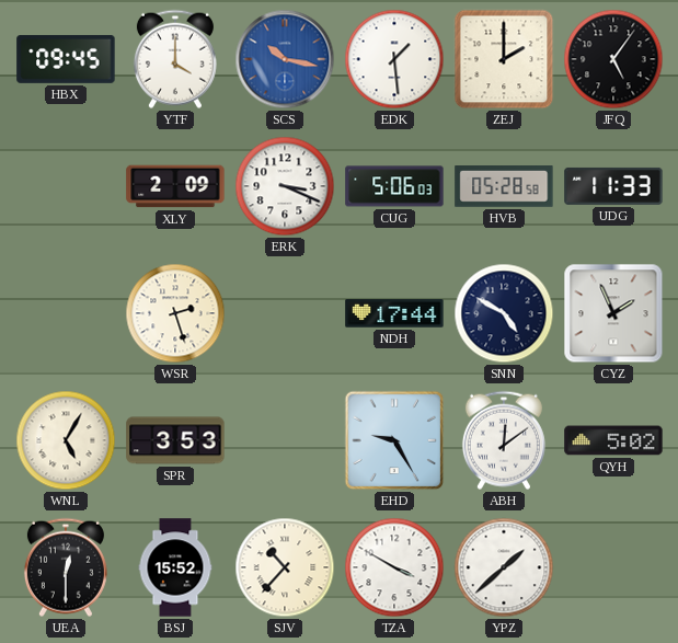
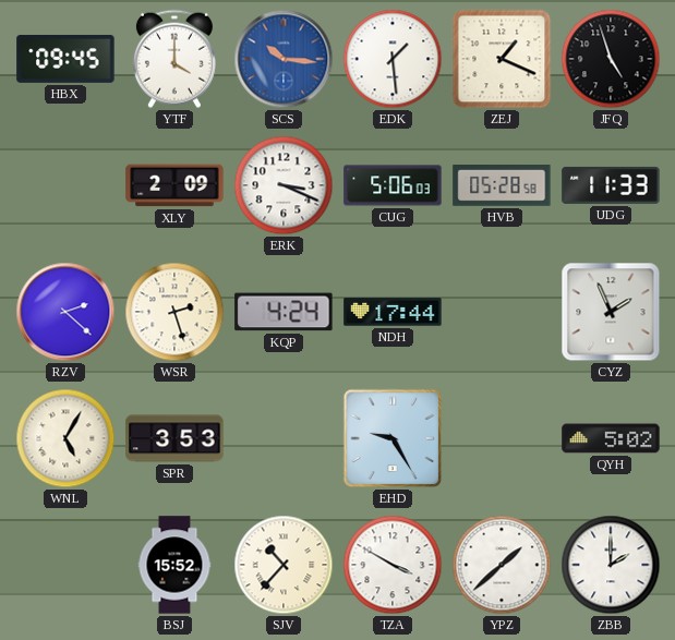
SCS: 10:17 -> 10:16 (284, 59)
ZEJ: 2:00 -> 1:19 (502, 59)
JFQ: 5:06 -> 4:57 (611, 59)
RZV: none -> 2:22 (65, 312)
KQP: none -> 4:24 (284, 312)
SNN: 4:50 -> none (504, 313)
ABH: 12:09 -> none (504, 440)
UEA: 12:30 -> none (66, 567)
ZBB: none -> 2:00 (611, 565)
